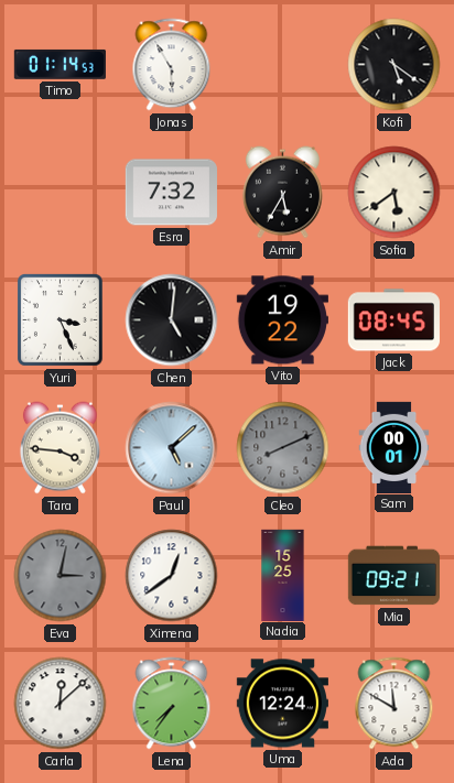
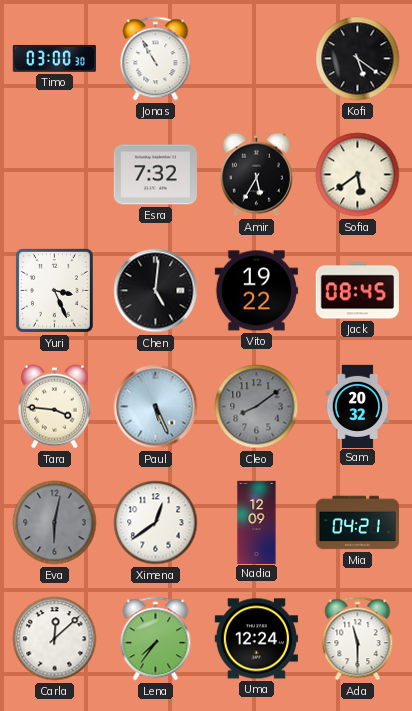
Timo: 01:14 -> 03:00 (54, 58)
Jonas: 5:55 -> 10:55 (156, 59)
Paul: 5:08 -> 5:26 (156, 407)
Cleo: 8:11 -> 8:09 (257, 407)
Sam: 00:01 -> 20:32 (358, 406)
Eva: 3:02 -> 6:02 (55, 523)
Nadia: 15:25 -> 12:09 (257, 522)
Mia: 09:21 -> 04:21 (357, 523)
Ada: 11:50 -> 11:30 (358, 639)
